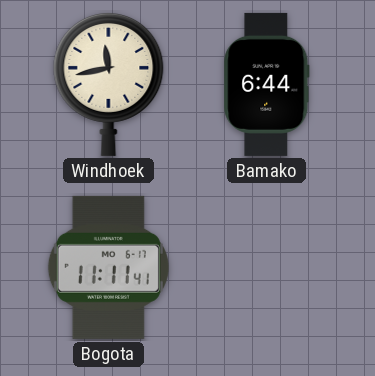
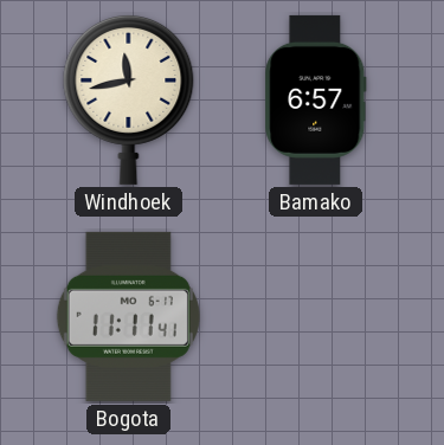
Bamako: 6:44 -> 6:57 (316, 99)
